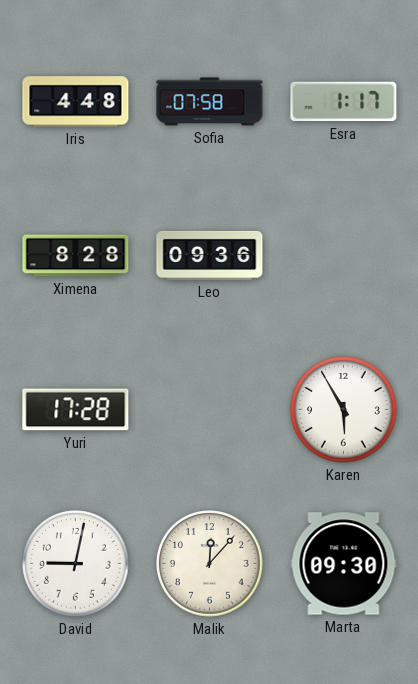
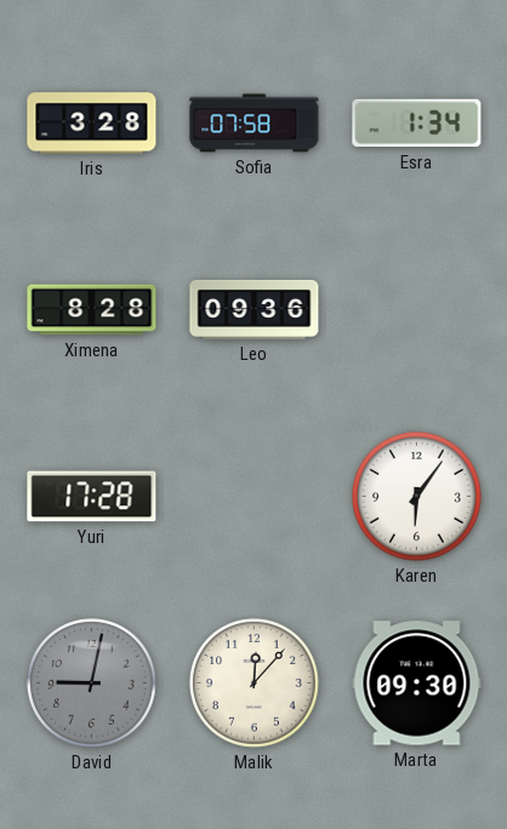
Iris: 4:48 -> 3:28 (92, 124)
Esra: 1:17 -> 1:34 (417, 124)
Karen: 5:55 -> 6:06 (417, 497)
David dial: white -> grey (92, 684)
